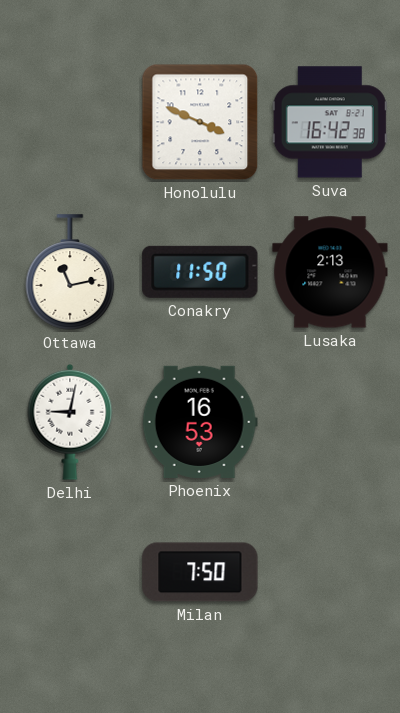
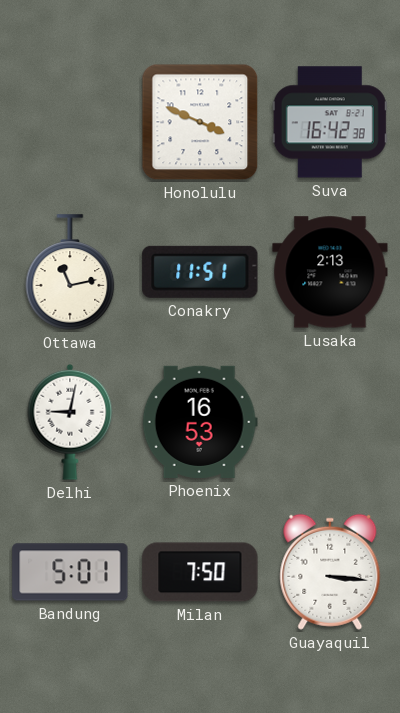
Conakry: 11:50 -> 11:51 (200, 272)
Bandung: none -> 5:01 (70, 572)
Guayaquil: none -> 3:16 (330, 572)
